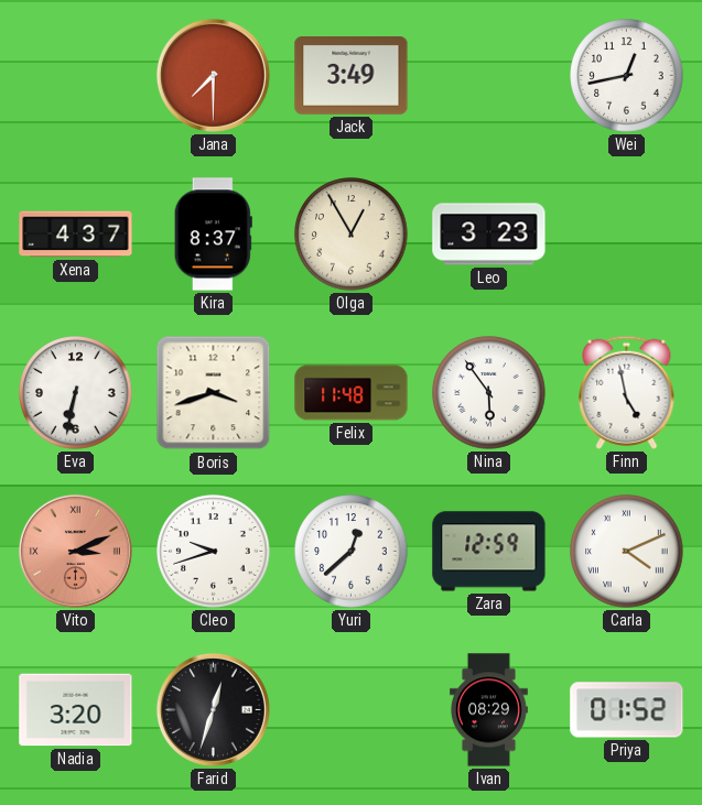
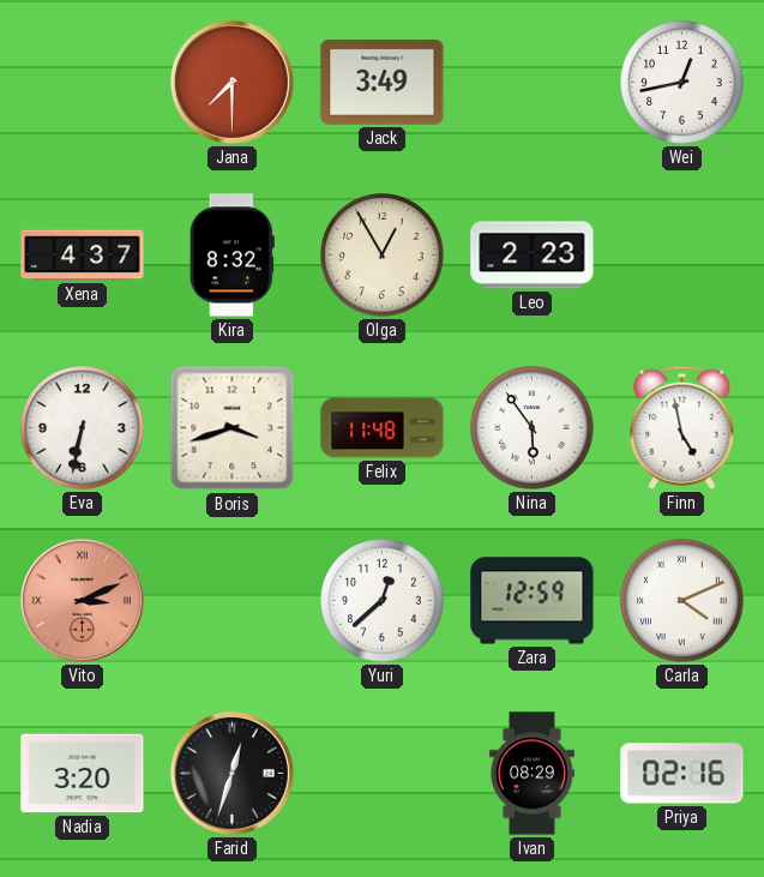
Kira: 8:37 -> 8:32 (231, 256)
Leo: 3:23 -> 2:23 (533, 256)
Cleo: 9:42 -> none (214, 552)
Priya: 01:52 -> 02:16 (682, 774)
